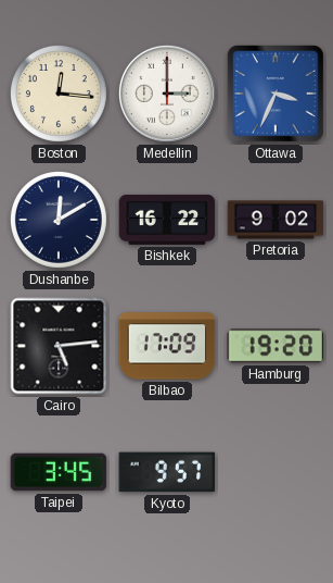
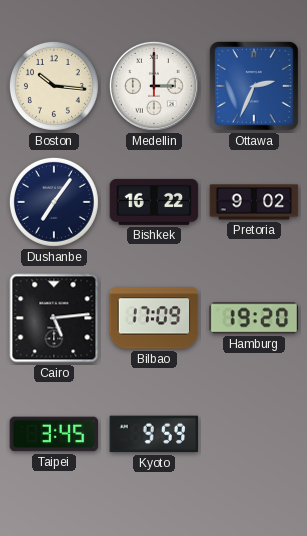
Boston: 12:16 -> 10:16 (54, 86)
Ottawa: 3:34 -> 2:34 (254, 86)
Dushanbe: 12:10 -> 7:06 (54, 202)
Kyoto: 9:57 -> 9:59 (154, 434)
